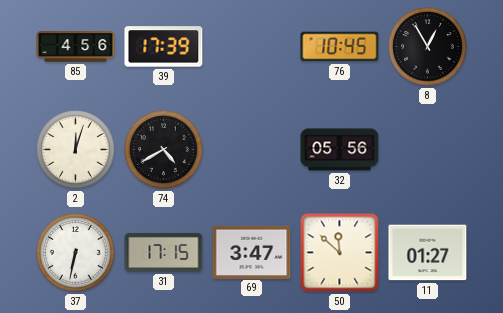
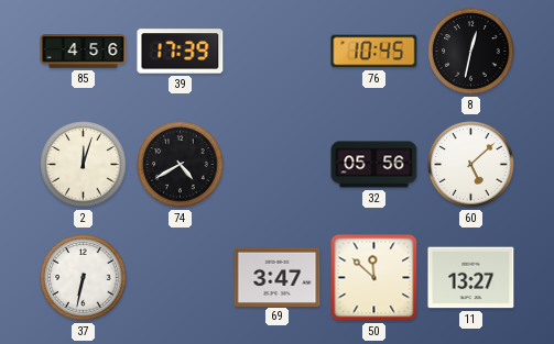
8: 12:55 -> 12:32 (471, 52)
60: none -> 5:08 (471, 165)
31: 17:15 -> none (164, 252)
11: 01:27 -> 13:27 (471, 278)
